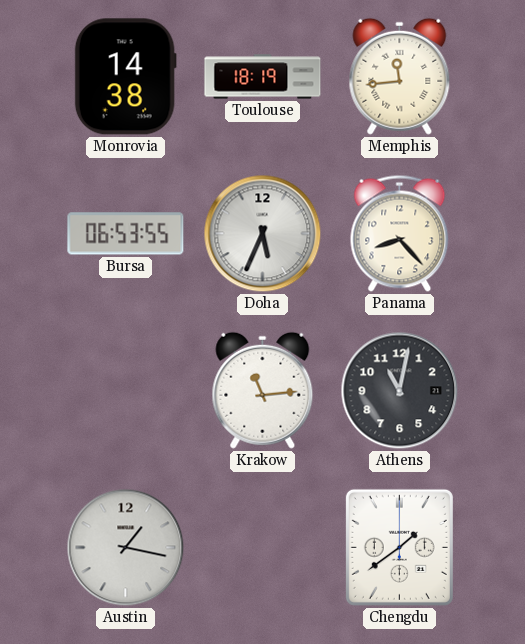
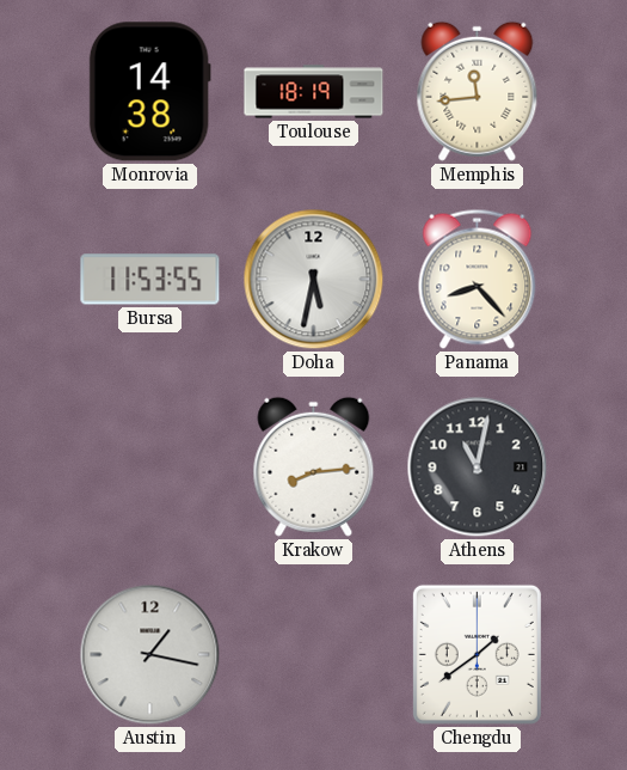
Bursa: 06:53 -> 11:53 (150, 280)
Doha: 5:34 -> 5:32 (314, 280)
Krakow: 11:14 -> 8:14 (314, 466)
